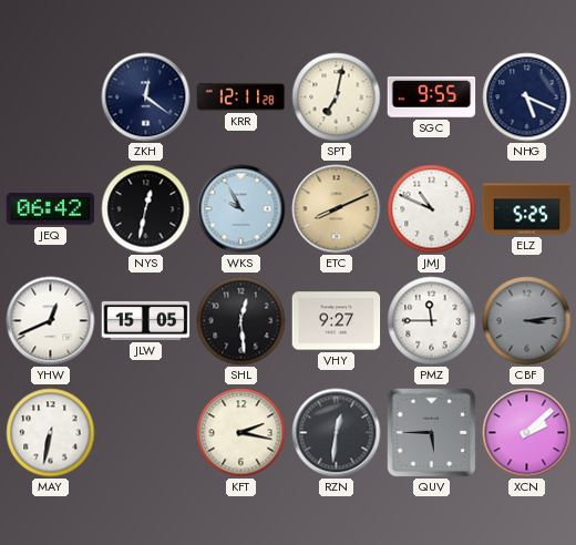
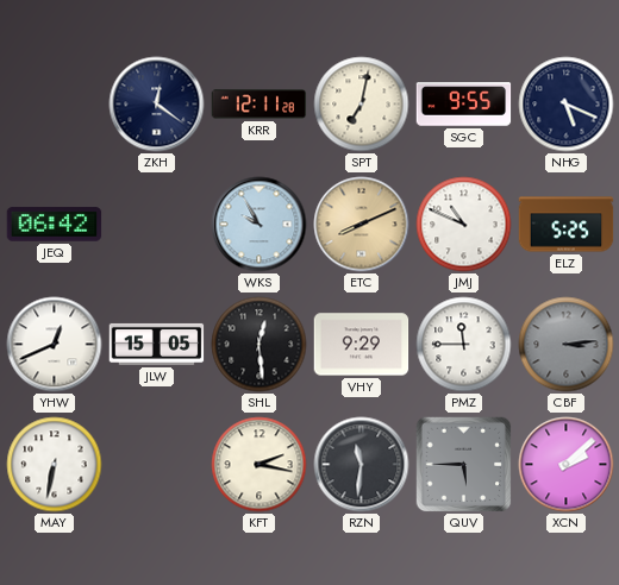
NYS: 12:32 -> none (146, 209)
VHY: 9:27 -> 9:29 (362, 345)
RZN: 12:31 -> 11:31 (362, 465)
